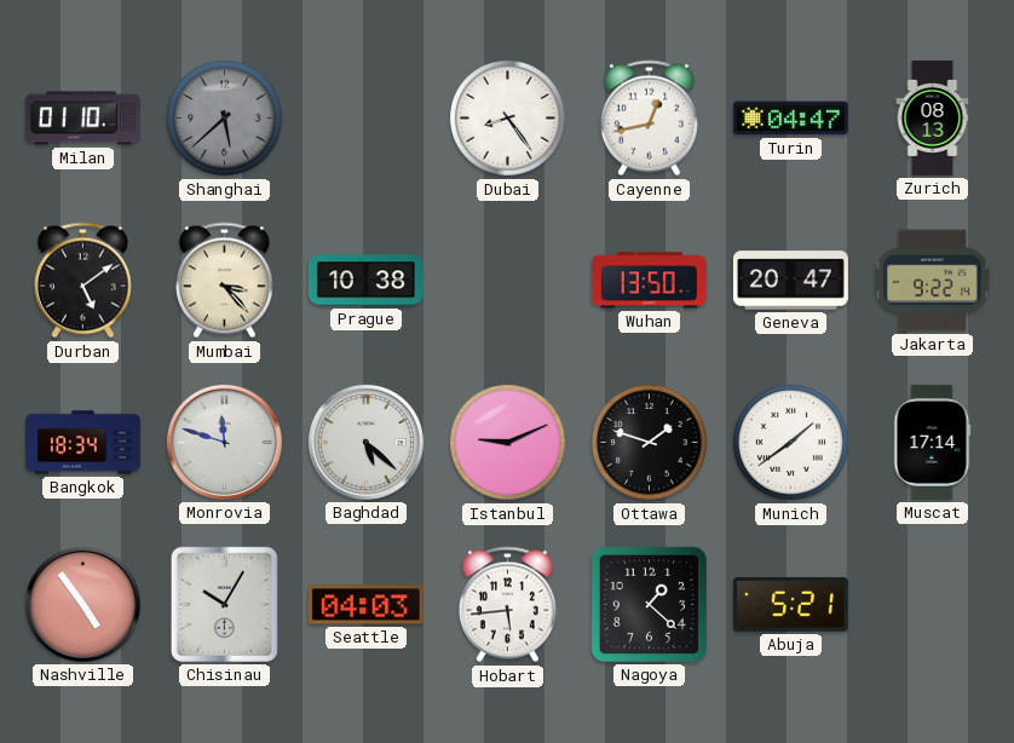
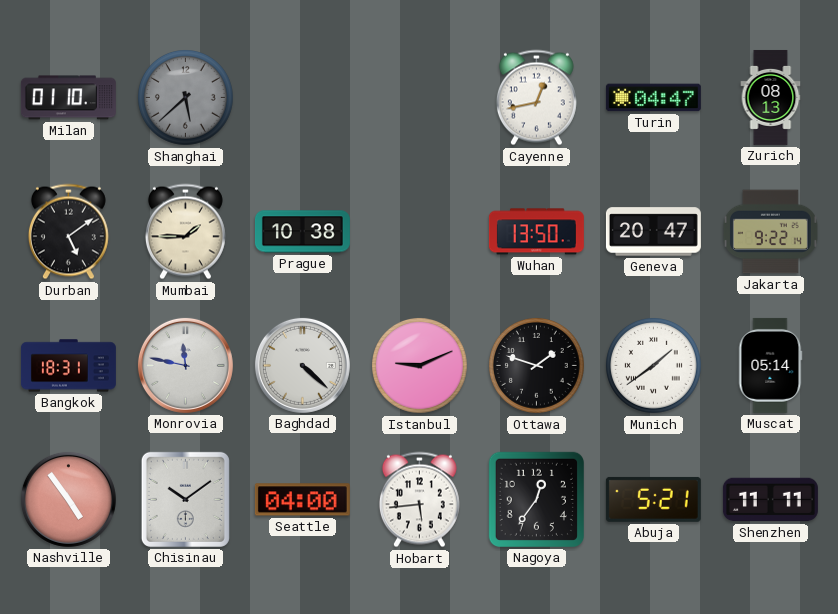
Dubai: 8:24 -> none (508, 119)
Mumbai: 3:23 -> 1:45 (185, 232)
Bangkok: 18:34 -> 18:31 (68, 366)
Monrovia: 11:48 -> 11:47 (185, 365)
Baghdad: 5:22 -> 4:22 (302, 365)
Muscat: 17:14 -> 05:14 (771, 365)
Chisinau: 10:05 -> 10:09 (185, 499)
Seattle: 04:03 -> 04:00 (302, 500)
Nagoya: 1:22 -> 12:36 (536, 499)
Shenzhen: none -> 11:11 (770, 500)
